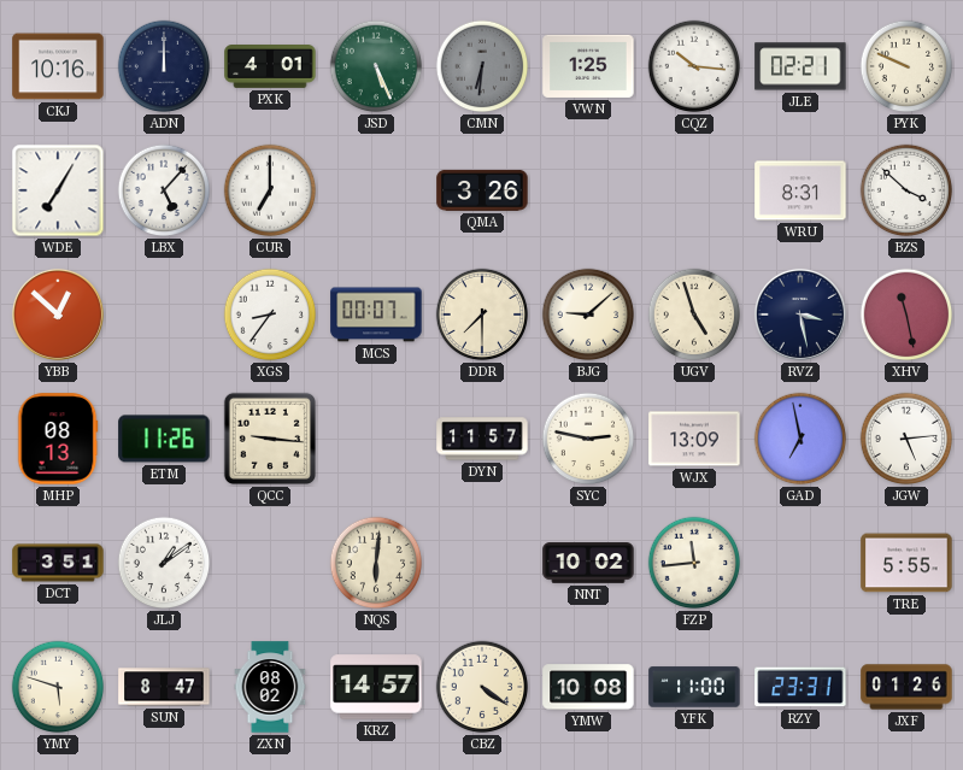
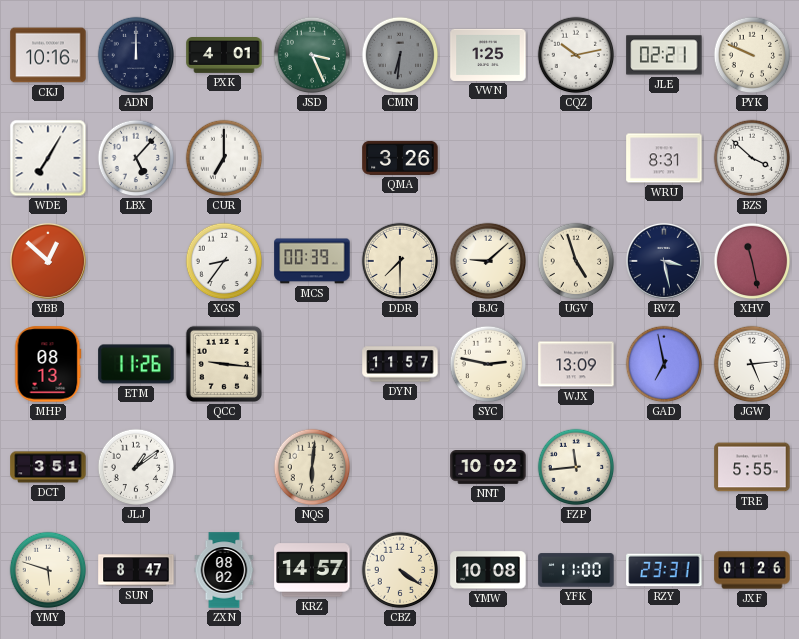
JSD: 5:26 -> 3:26 (312, 55)
CQZ: 10:16 -> 10:13 (576, 55)
MCS: 00:07 -> 00:39 (312, 261)
